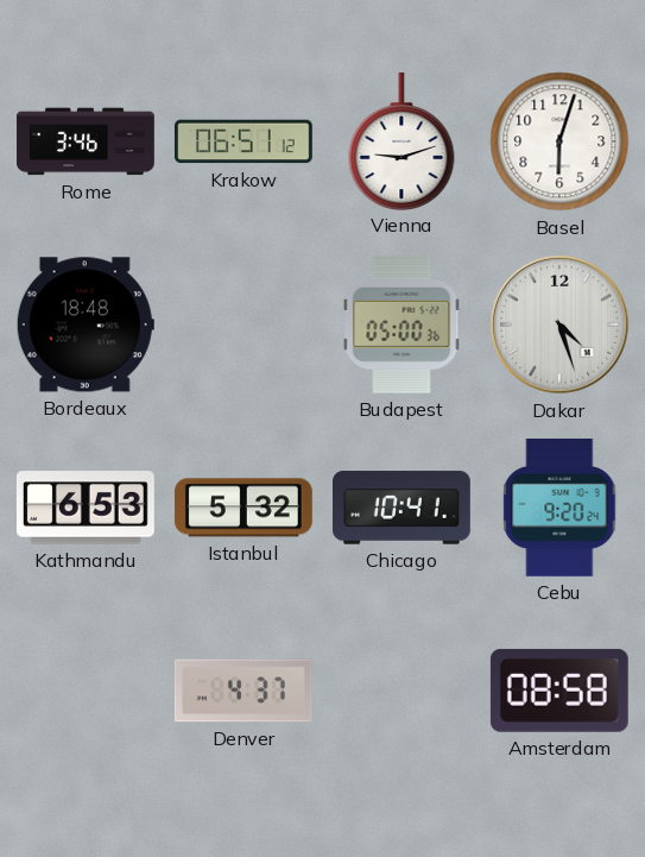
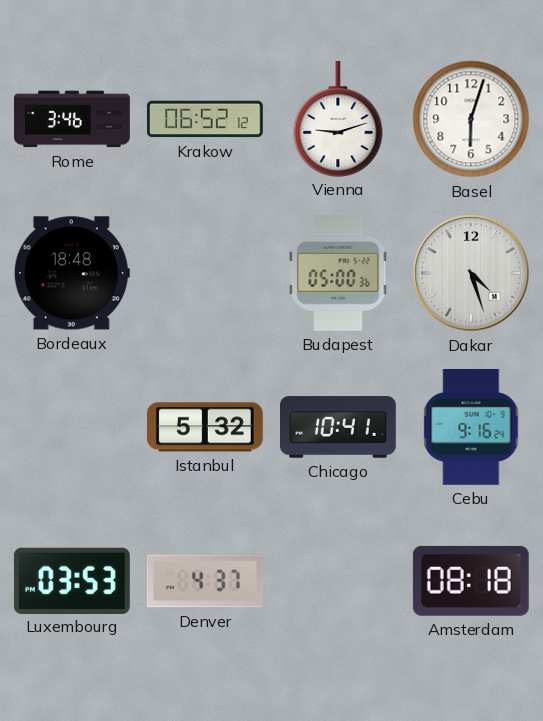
Krakow: 06:51 -> 06:52 (205, 119)
Kathmandu: 6:53 -> none (86, 508)
Cebu: 9:20 -> 9:16 (471, 427)
Luxembourg: none -> 03:53 (72, 580)
Amsterdam: 08:58 -> 08:18 (471, 581)
